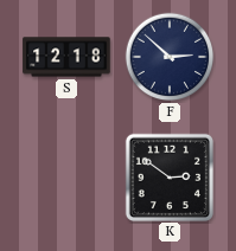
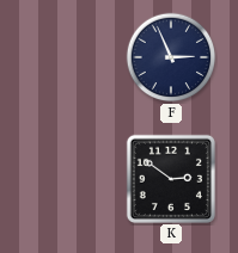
S: 12:18 -> none (66, 57)
F: 2:52 -> 2:56 (171, 57)
